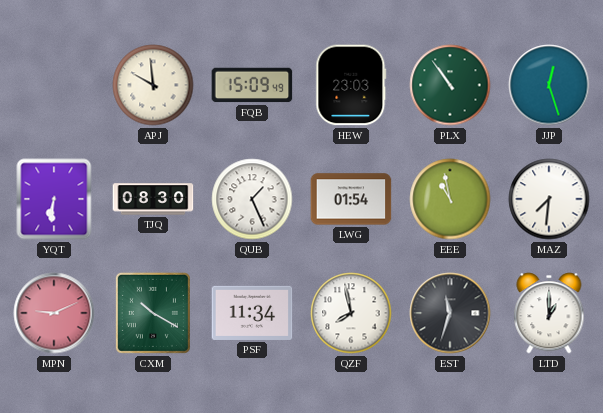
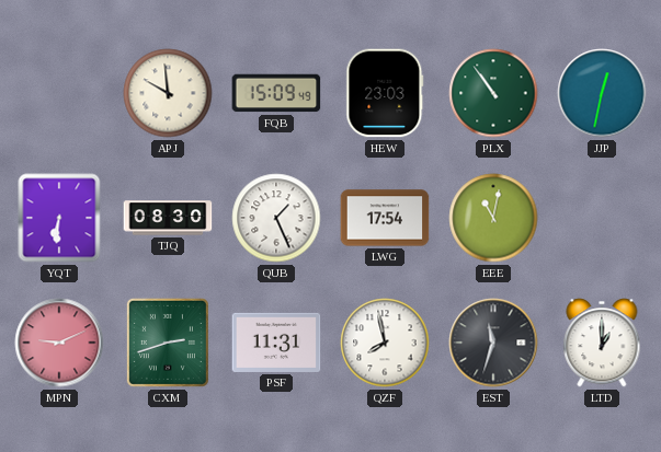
JJP: 12:27 -> 12:32 (602, 93)
LWG: 01:54 -> 17:54 (385, 218)
EEE: 10:58 -> 11:02 (493, 218)
MAZ: 7:31 -> none (549, 199)
CXM: 10:20 -> 2:42 (168, 343)
PSF: 11:34 -> 11:31 (276, 343)
